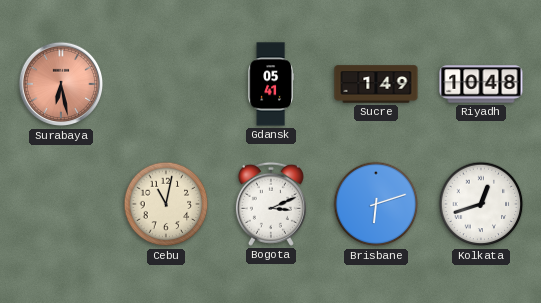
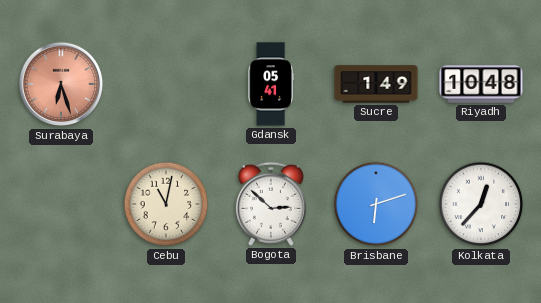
Surabaya: 6:28 -> 6:27 (61, 84)
Bogota: 3:11 -> 2:52 (271, 204)
Kolkata: 12:42 -> 12:37 (481, 204)
